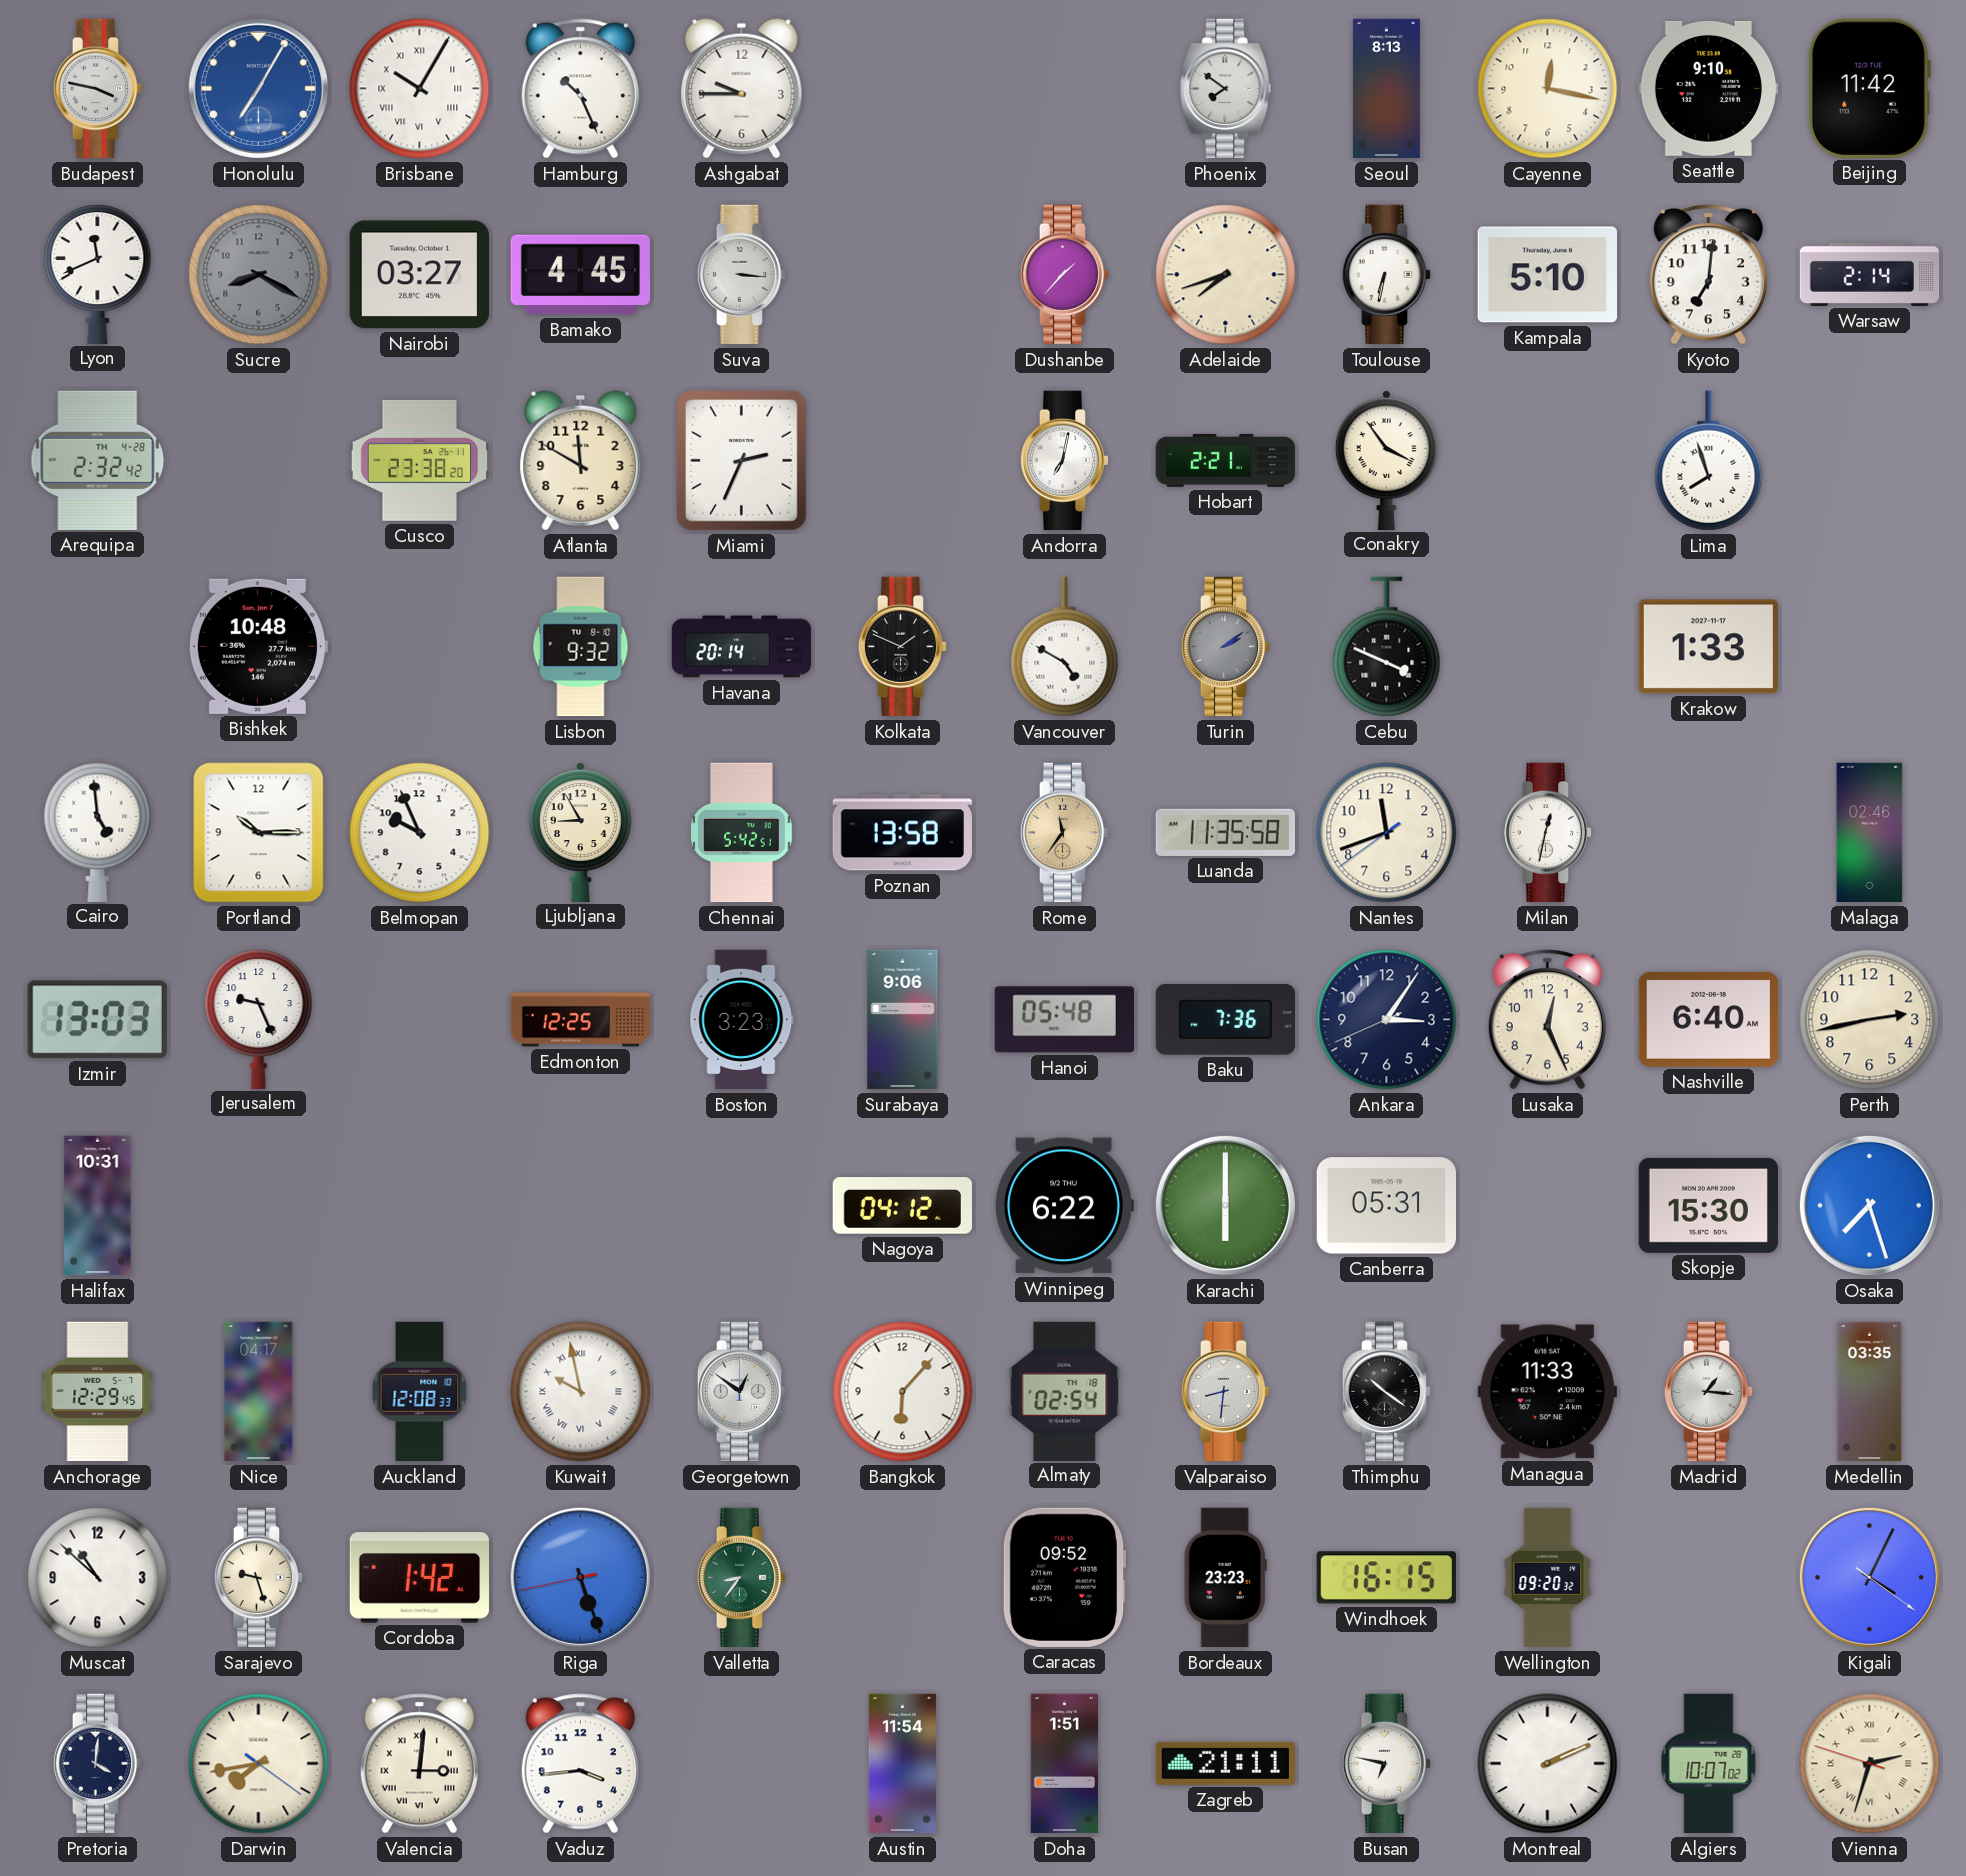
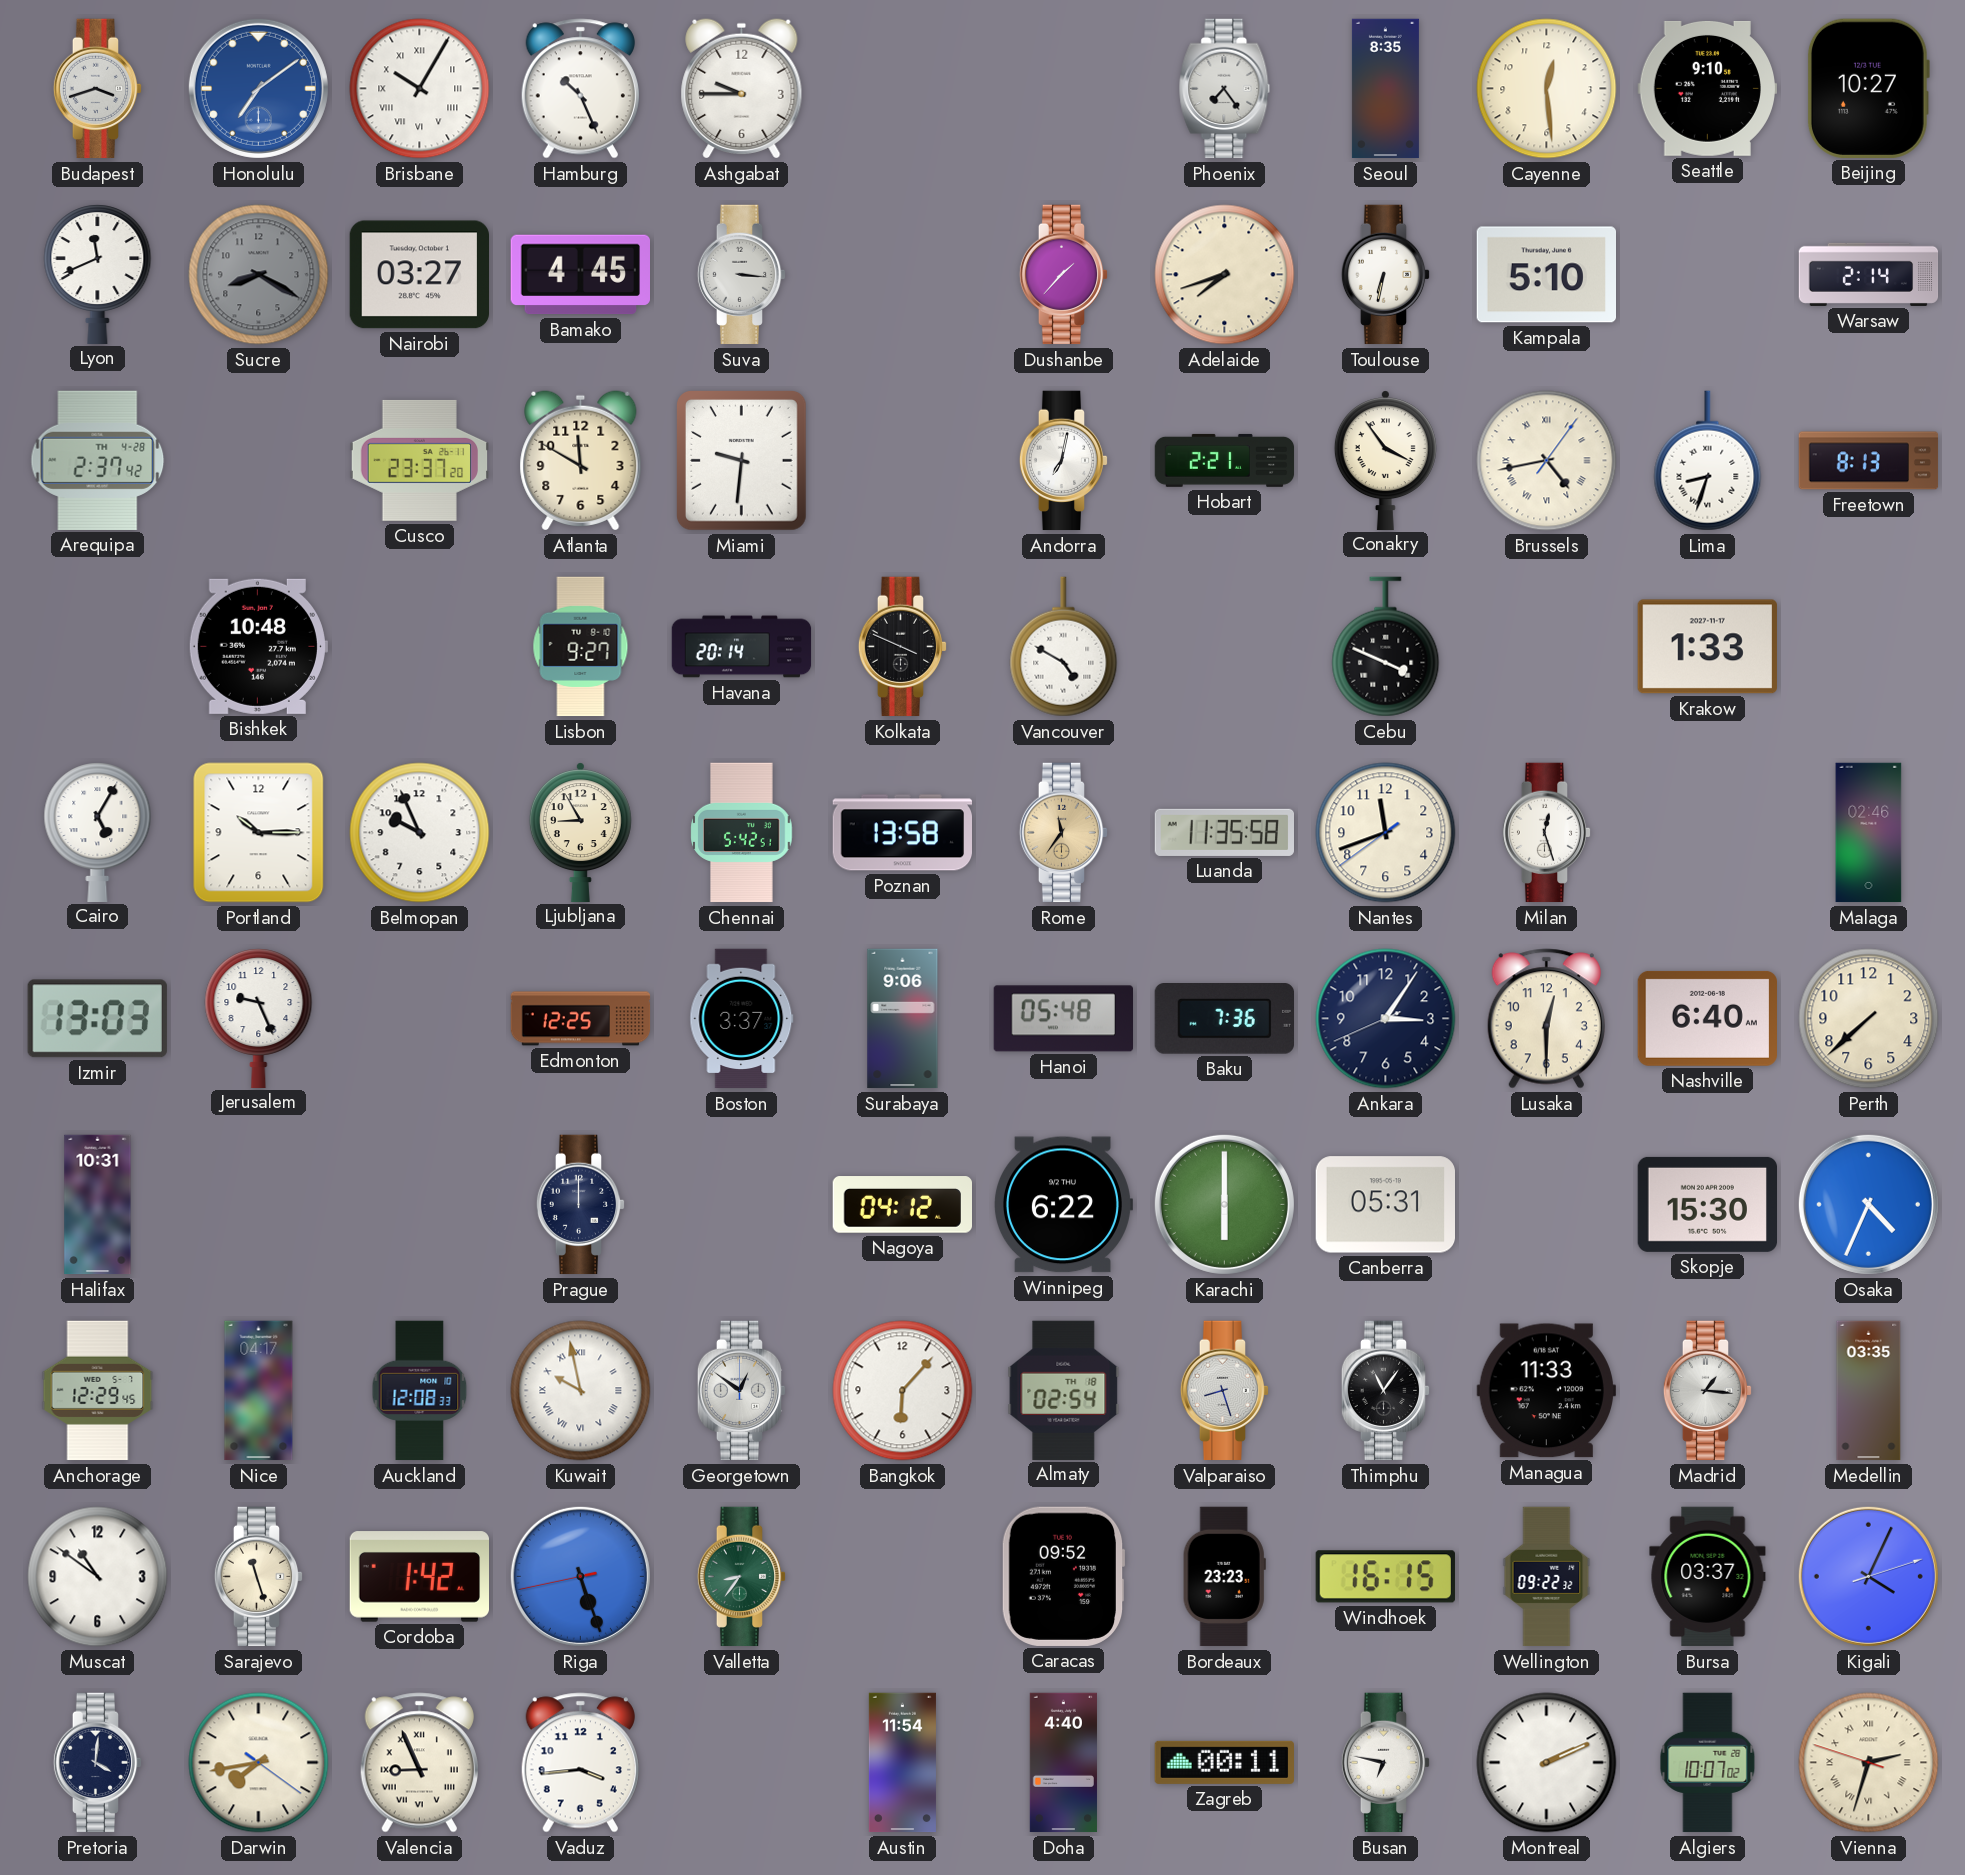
Budapest: 3:47 -> 3:42 (98, 89)
Honolulu: 7:05 -> 7:09 (258, 88)
Phoenix: 7:51 -> 7:24 (1225, 89)
Seoul: 8:13 -> 8:35 (1385, 89)
Cayenne: 12:17 -> 12:29 (1547, 89)
Beijing: 11:42 -> 10:27 (1868, 88)
Kyoto: 7:01 -> none (1708, 275)
Arequipa: 2:32 -> 2:37 (98, 460)
Cusco: 23:38 -> 23:37 (420, 460)
Miami: 2:34 -> 9:31 (741, 461)
Brussels: none -> 4:43 (1547, 461)
Lima: 7:57 -> 8:33 (1708, 461)
Freetown: none -> 8:13 (1869, 461)
Lisbon: 9:32 -> 9:27 (581, 647)
Kolkata: 1:49 -> 3:49 (903, 647)
Turin: 2:09 -> none (1226, 647)
Cairo: 4:59 -> 5:05 (98, 832)
Milan: 12:32 -> 12:27 (1547, 833)
Boston: 3:23 -> 3:37 (742, 1019)
Lusaka: 12:26 -> 12:30 (1546, 1019)
Perth: 2:43 -> 7:38 (1869, 1019)
Prague: none -> 12:00 (581, 1205)
Osaka: 7:27 -> 4:34 (1868, 1204)
Valparaiso: 8:31 -> 8:27 (1225, 1391)
Thimphu: 10:21 -> 11:06 (1386, 1391)
Muscat: 10:52 -> 10:51 (98, 1577)
Sarajevo: 9:27 -> 11:27 (259, 1577)
Wellington: 09:20 -> 09:22 (1547, 1577)
Bursa: none -> 03:37 (1708, 1577)
Kigali: 4:04:21 -> 4:04:12 (1868, 1576)
Valencia: 3:01 -> 8:56 (419, 1763)
Doha: 1:51 -> 4:40 (1063, 1763)
Zagreb: 21:11 -> 00:11 (1224, 1762)
